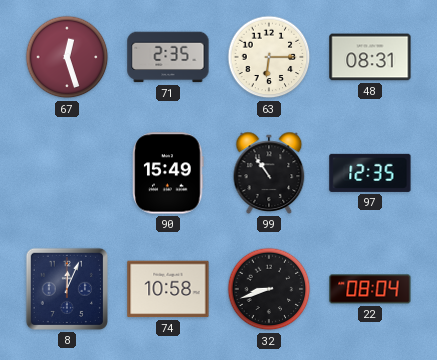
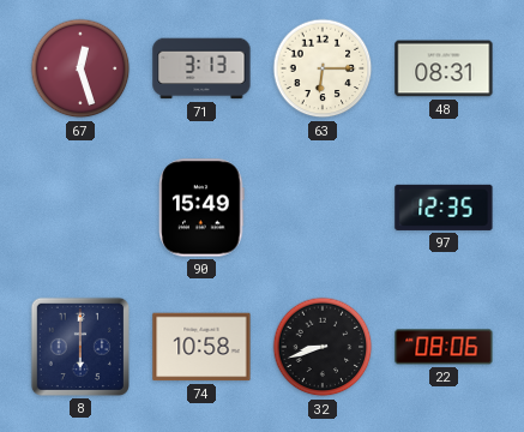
71: 2:35 -> 3:13 (201, 68)
99: 10:54 -> none (269, 173)
8: 12:04 -> 6:00 (80, 347)
22: 08:04 -> 08:06 (444, 347)
